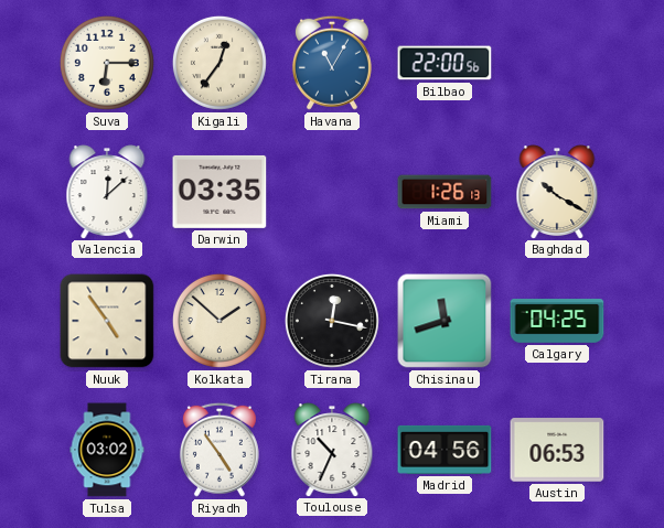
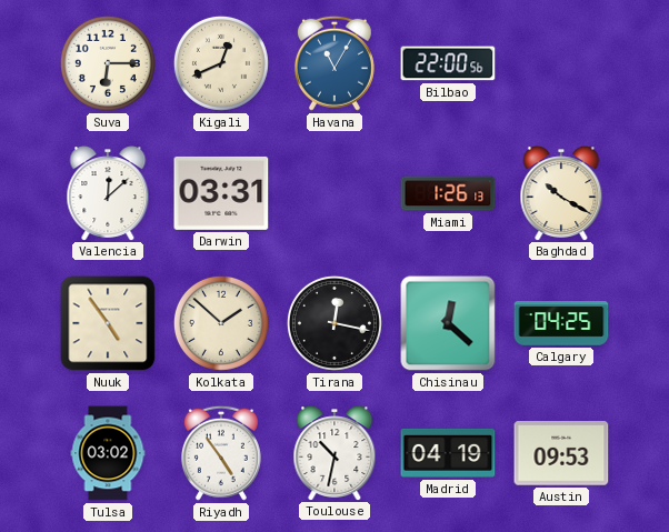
Kigali: 12:36 -> 12:41 (221, 63)
Darwin: 03:35 -> 03:31 (221, 193)
Chisinau: 11:42 -> 12:22 (448, 323)
Toulouse: 10:34 -> 10:32 (334, 453)
Madrid: 04:56 -> 04:19 (448, 453)
Austin: 06:53 -> 09:53 (561, 453)
